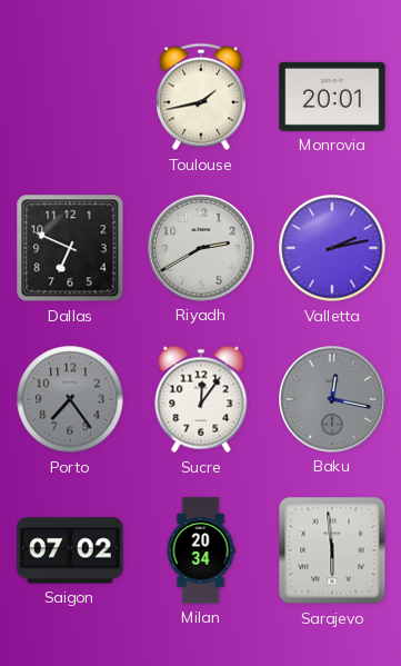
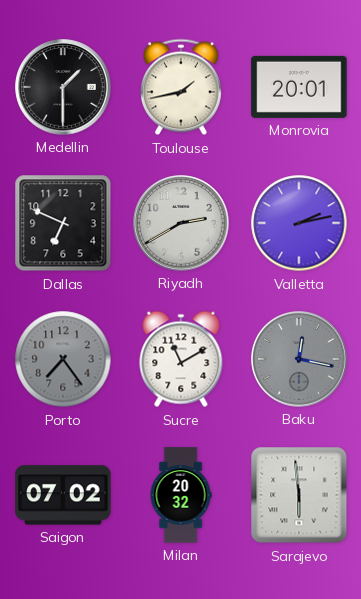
Medellin: none -> 1:30 (63, 87)
Sucre: 12:06 -> 11:10 (181, 359)
Milan: 20:34 -> 20:32 (181, 495)
